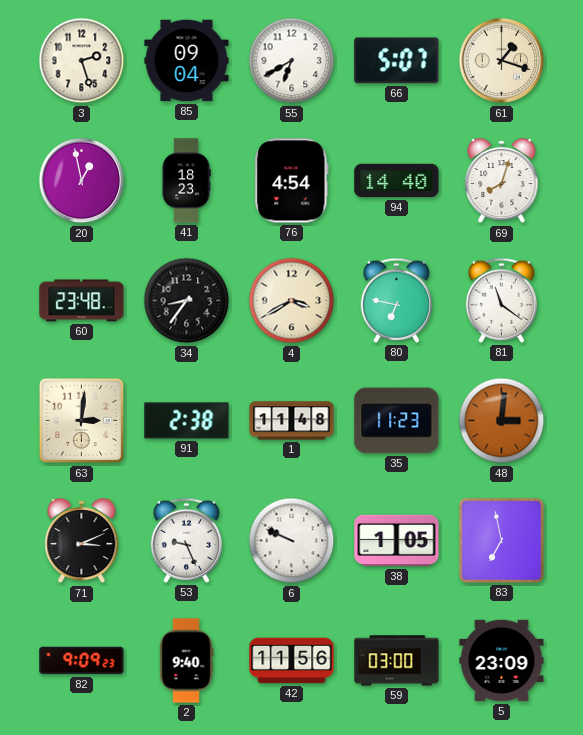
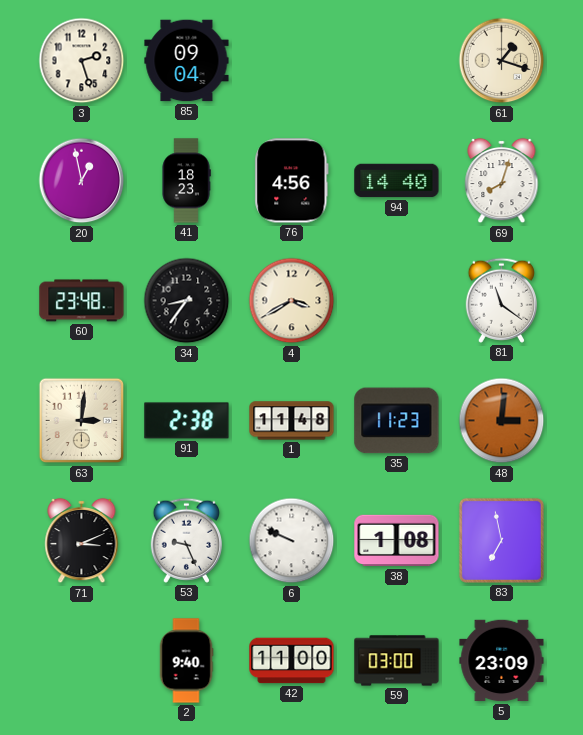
55: 6:40 -> none (292, 61)
66: 5:07 -> none (397, 61)
76: 4:54 -> 4:56 (292, 181)
80: 6:47 -> none (396, 300)
38: 1:05 -> 1:08 (397, 541)
82: 9:09 -> none (82, 661)
42: 11:56 -> 11:00 (292, 661)
